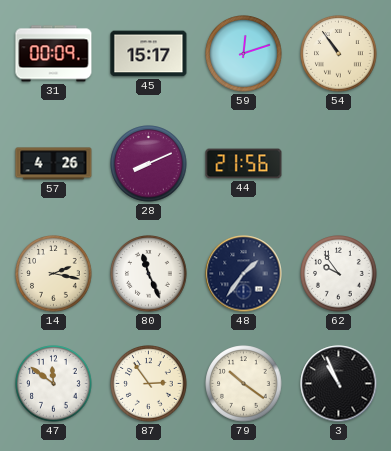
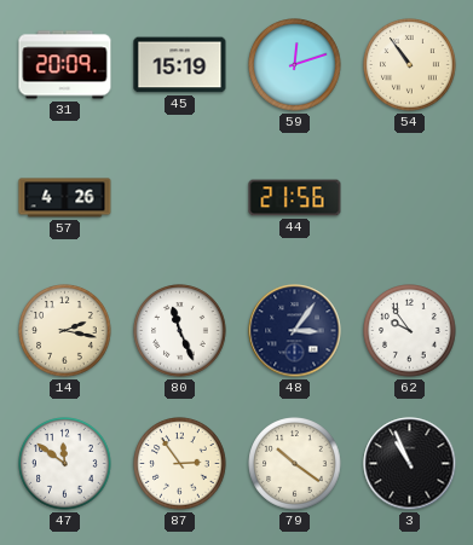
31: 00:09 -> 20:09 (65, 65)
45: 15:17 -> 15:19 (180, 65)
28: 8:11 -> none (149, 164)
48: 1:36 -> 3:06 (295, 331)
